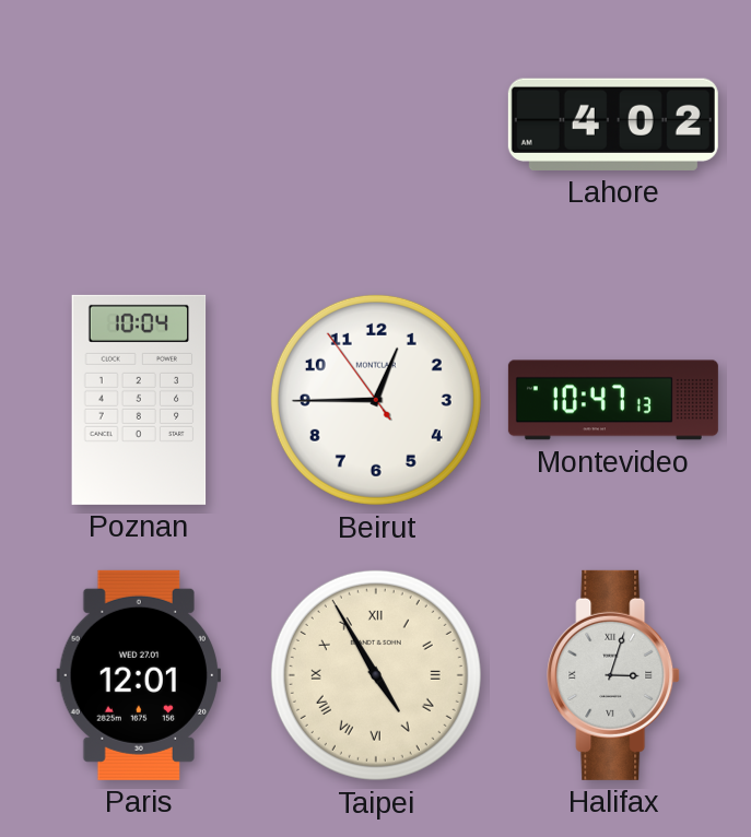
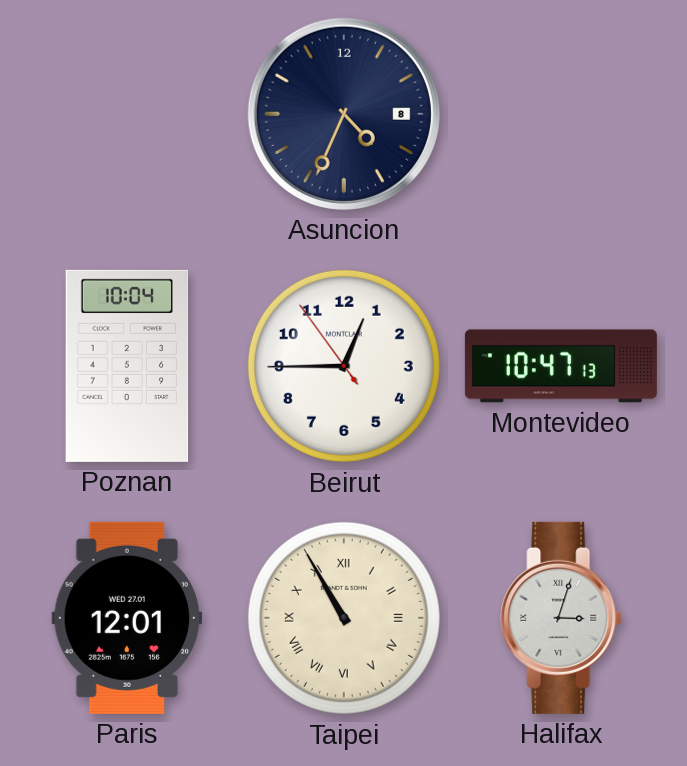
Asuncion: none -> 4:34 (344, 114)
Lahore: 4:02 -> none (613, 125)
Taipei: 4:55 -> 10:55 (344, 618)
